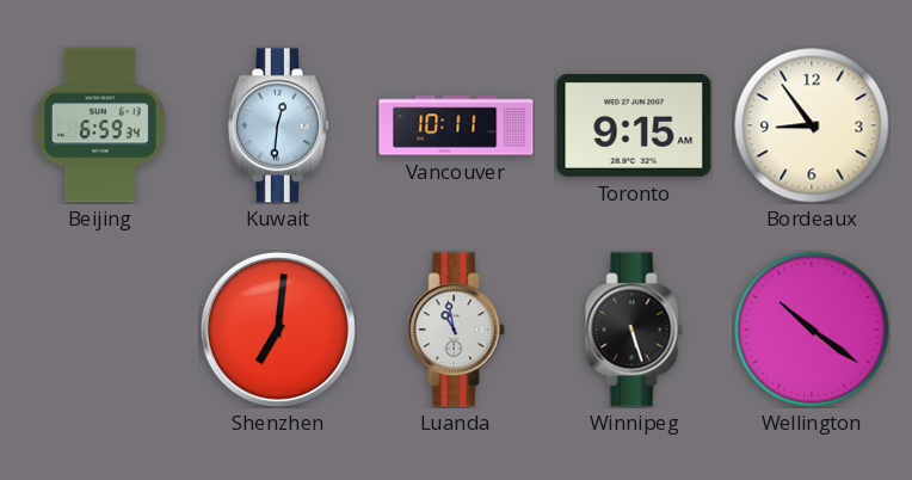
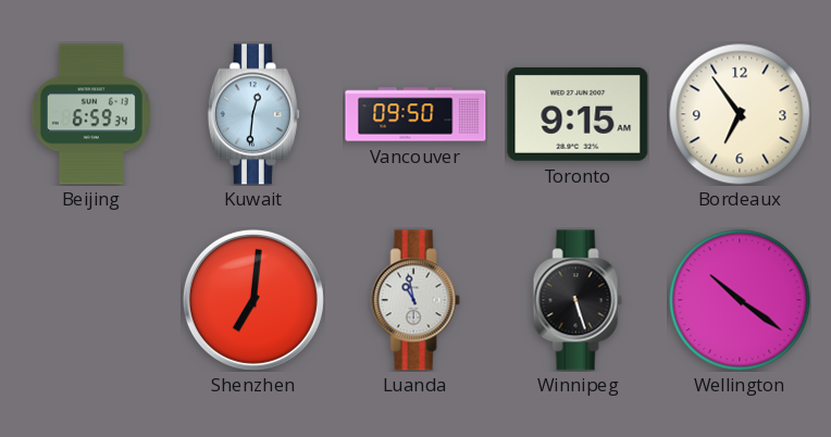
Vancouver: 10:11 -> 09:50 (415, 114)
Bordeaux: 8:54 -> 6:54 (740, 114)
